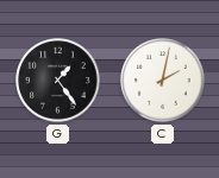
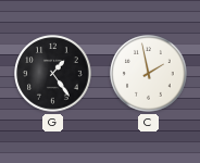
C: 2:02 -> 1:58 (149, 74)
